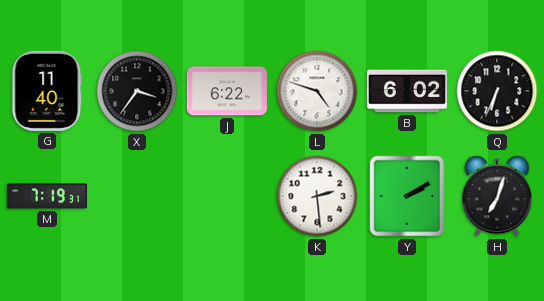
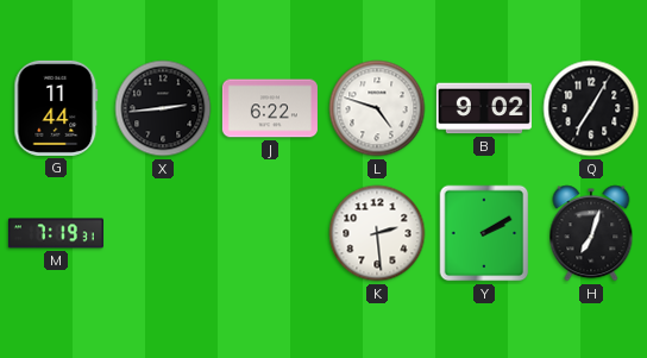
G: 11:40 -> 11:44 (56, 108)
X: 3:36 -> 2:44 (163, 108)
B: 6:02 -> 9:02 (484, 108)
Q: 6:34 -> 7:05 (591, 108)
